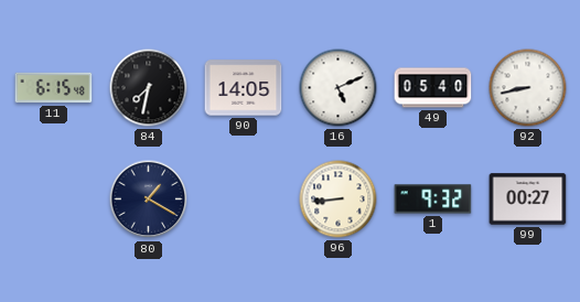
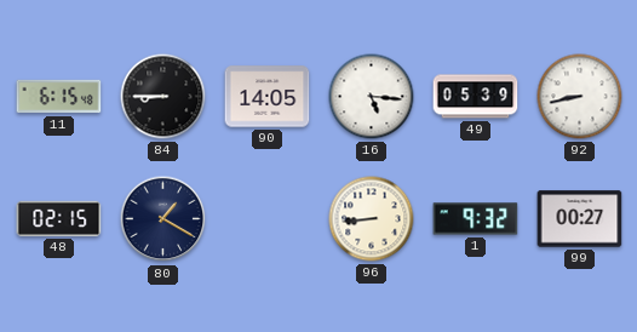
84: 7:32 -> 8:45 (163, 97)
16: 5:11 -> 5:16 (372, 97)
49: 05:40 -> 05:39 (476, 97)
48: none -> 02:15 (59, 218)
